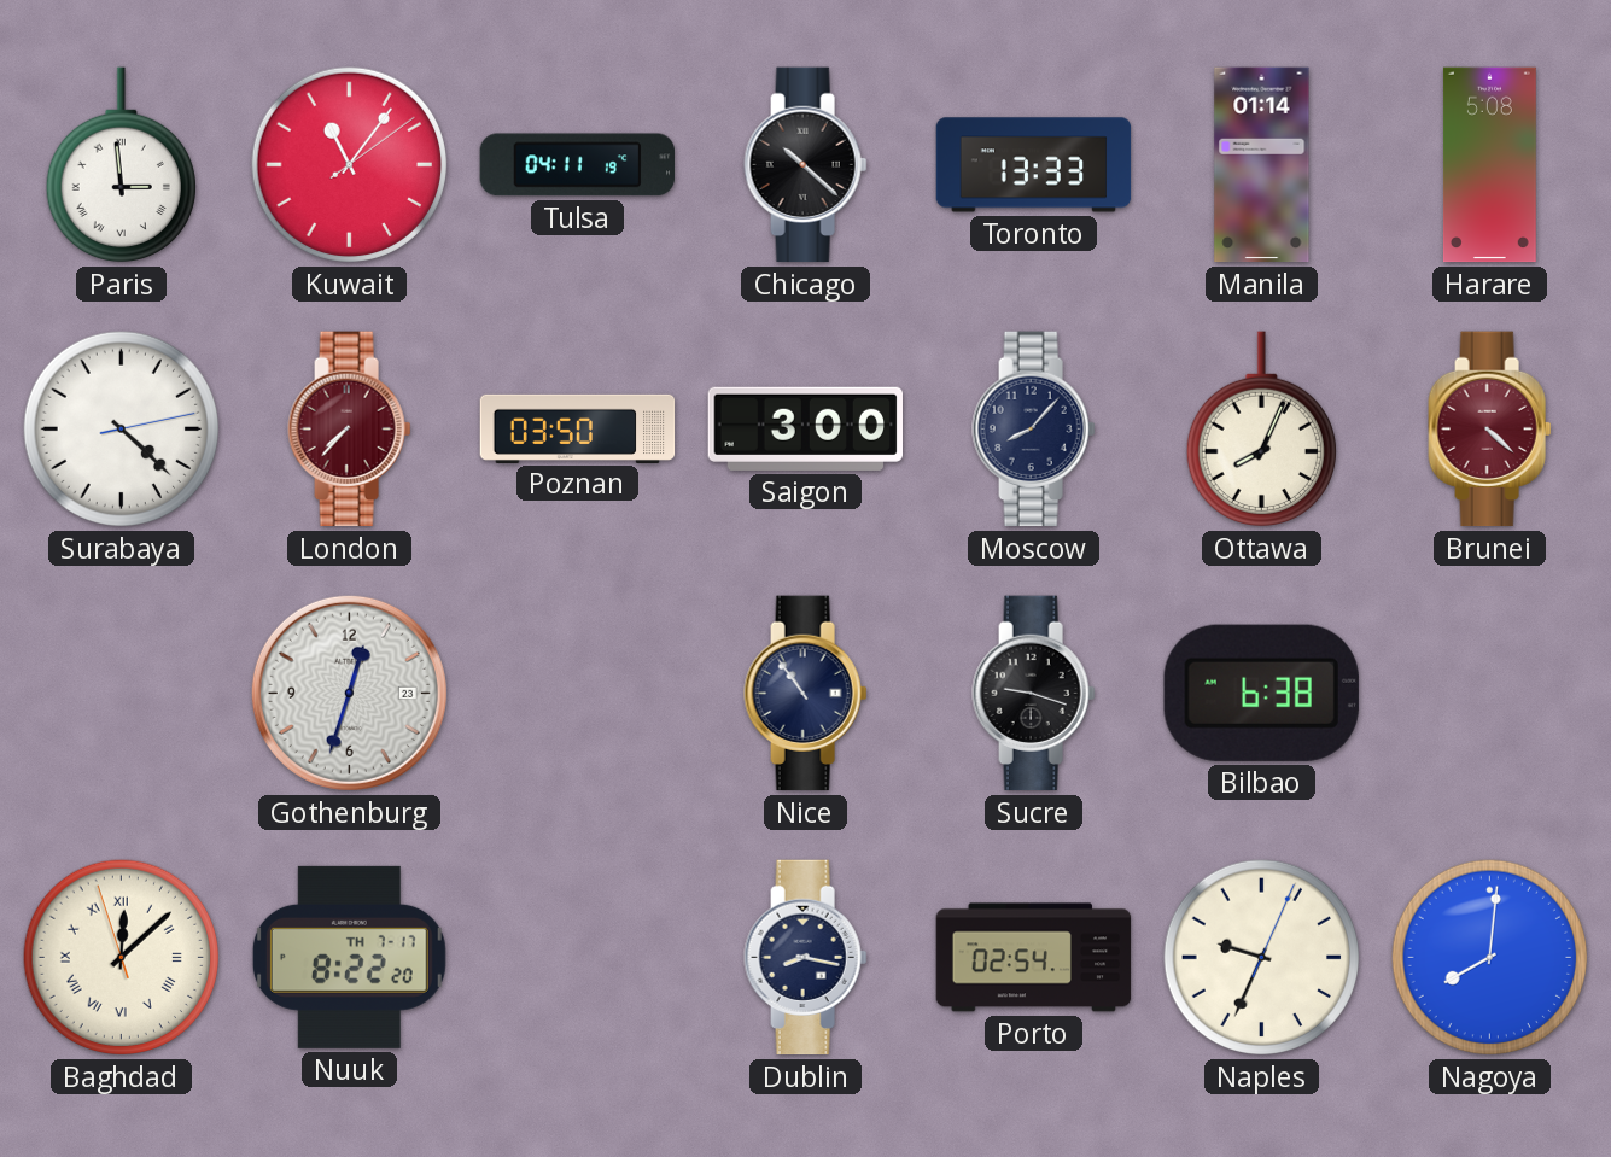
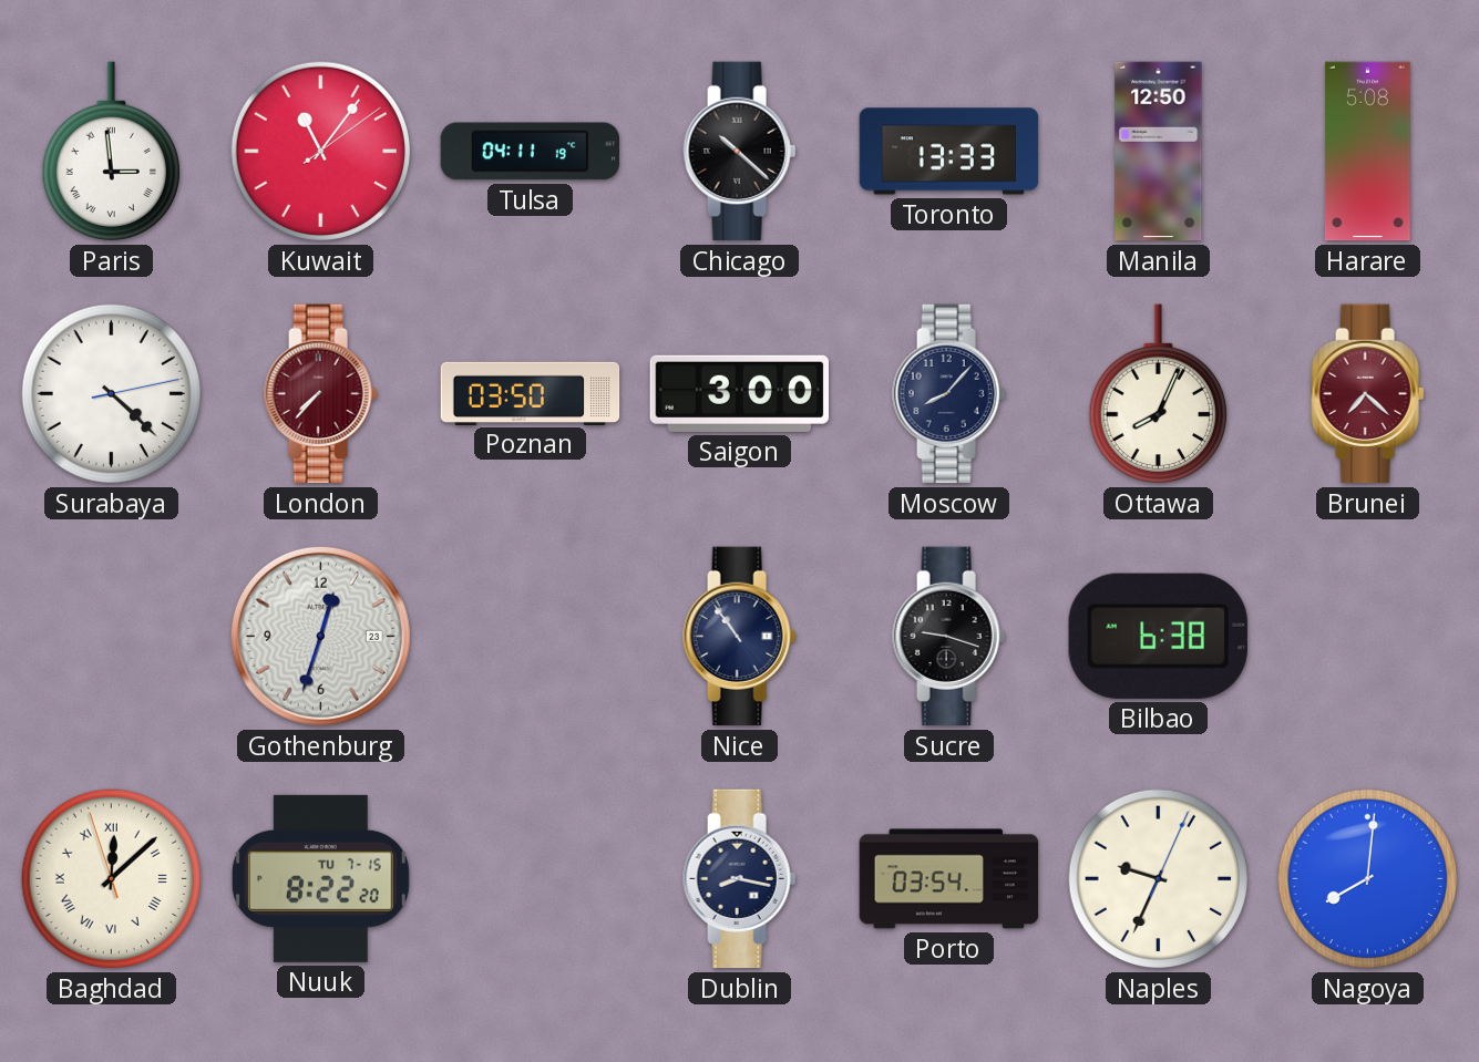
Manila: 01:14 -> 12:50 (1159, 152)
Brunei: 4:22 -> 7:22 (1368, 394)
Nuuk date: TH 7-17 -> TU 7-15 (320, 878)
Porto: 02:54 -> 03:54 (949, 879)
